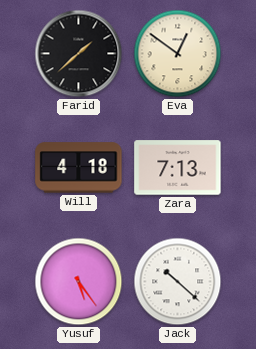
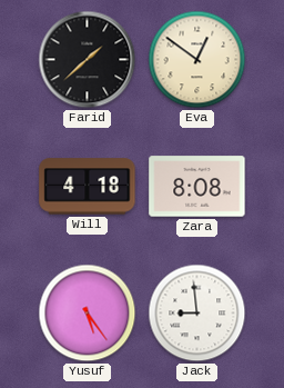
Zara: 7:13 -> 8:08 (197, 187)
Jack: 10:22 -> 8:59 (197, 314)
